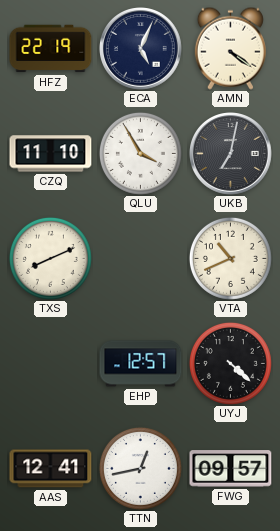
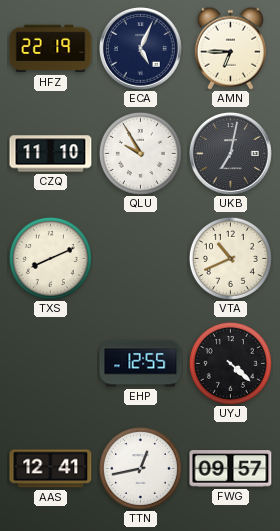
AMN: 4:21 -> 6:45 (230, 48)
QLU: 3:55 -> 9:55 (140, 153)
EHP: 12:57 -> 12:55 (141, 364)
